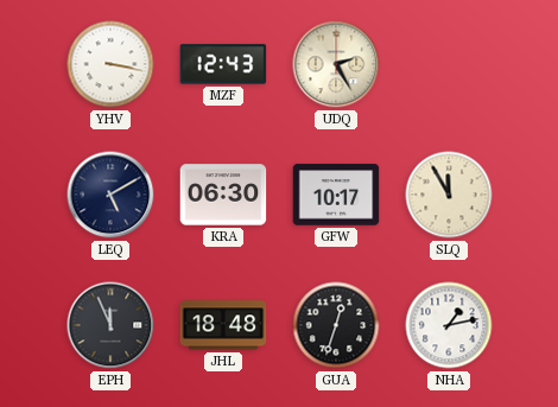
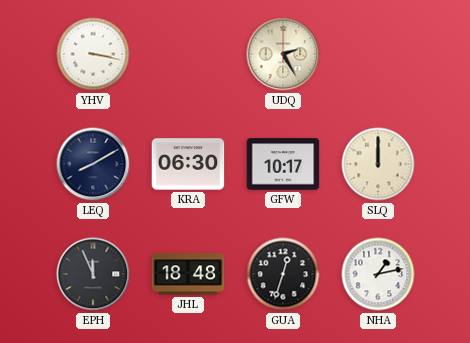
MZF: 12:43 -> none (223, 64)
LEQ: 5:10 -> 8:10 (93, 164)
SLQ: 11:55 -> 12:00 (378, 164)
